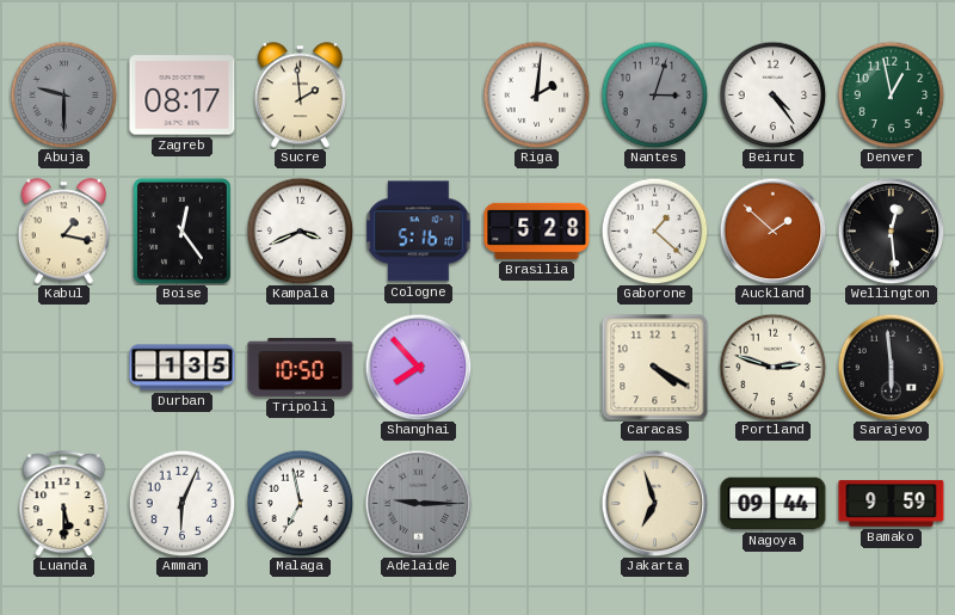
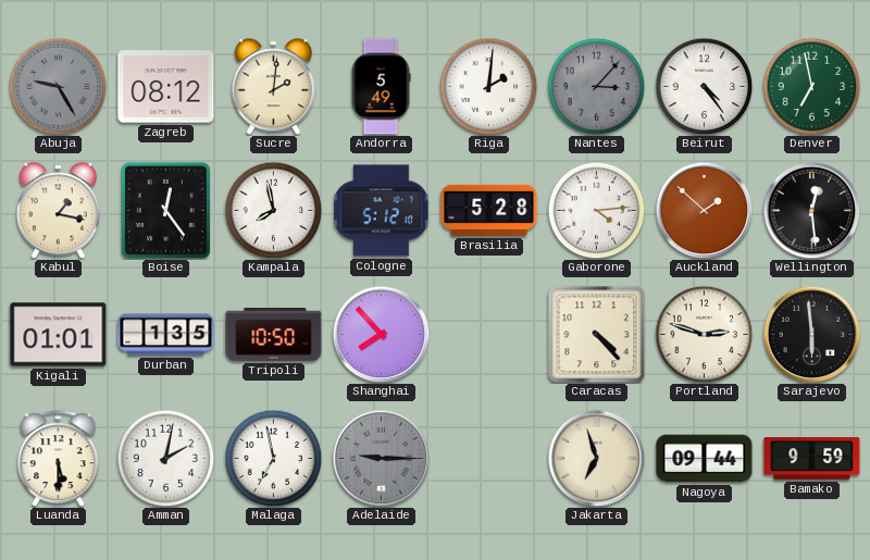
Abuja: 9:30 -> 9:25 (58, 86)
Zagreb: 08:17 -> 08:12 (166, 87)
Sucre: 1:59 -> 2:01 (273, 87)
Andorra: none -> 5:49 (381, 87)
Nantes: 3:03 -> 3:07 (596, 86)
Denver: 12:58 -> 6:58 (811, 86)
Kampala: 3:41 -> 7:58 (273, 210)
Cologne: 5:16 -> 5:12 (382, 211)
Gaborone: 1:22 -> 4:14 (596, 210)
Kigali: none -> 01:01 (59, 335)
Caracas: 4:20 -> 4:23 (596, 334)
Amman: 6:04 -> 2:02 (165, 458)
